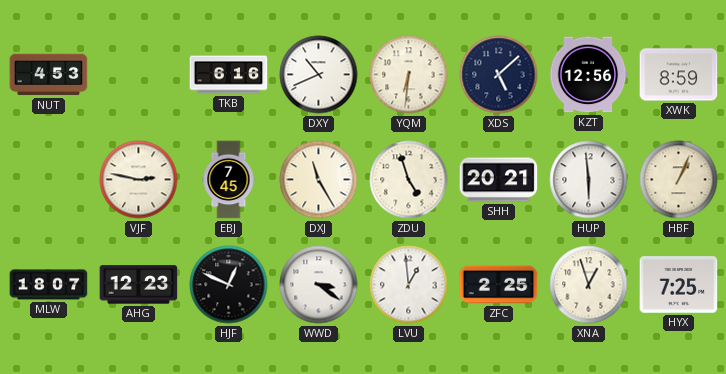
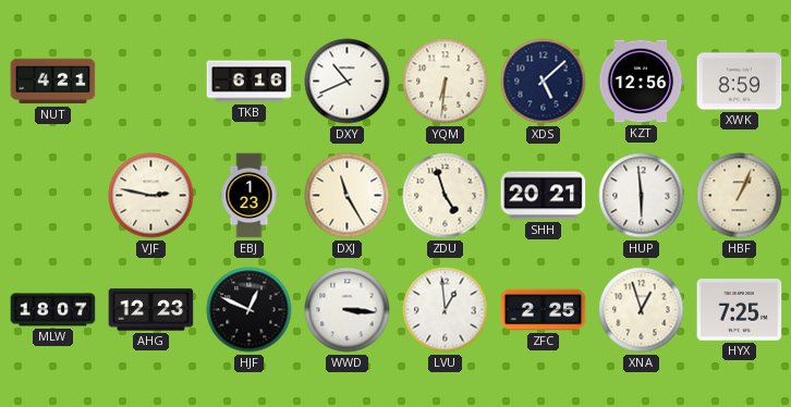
NUT: 4:53 -> 4:21 (53, 82)
EBJ: 7:45 -> 1:23 (250, 196)
WWD: 3:21 -> 3:16 (348, 310)
